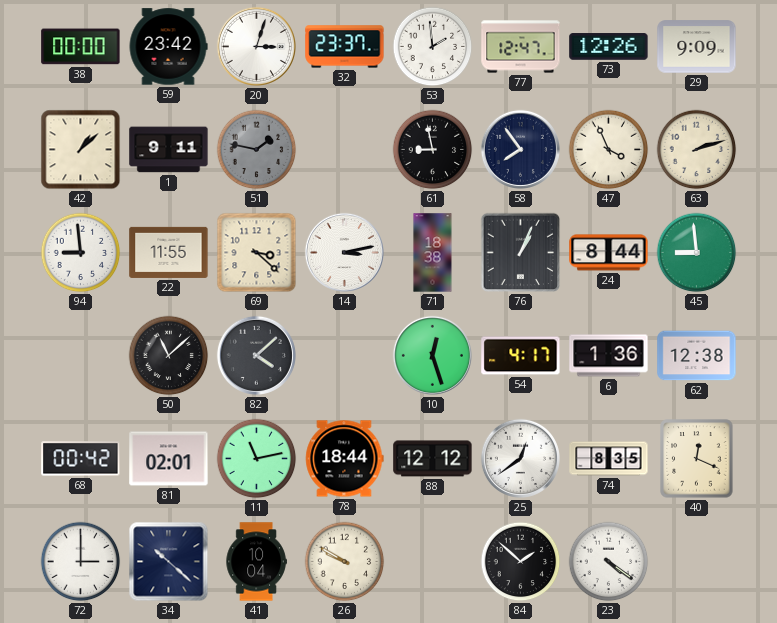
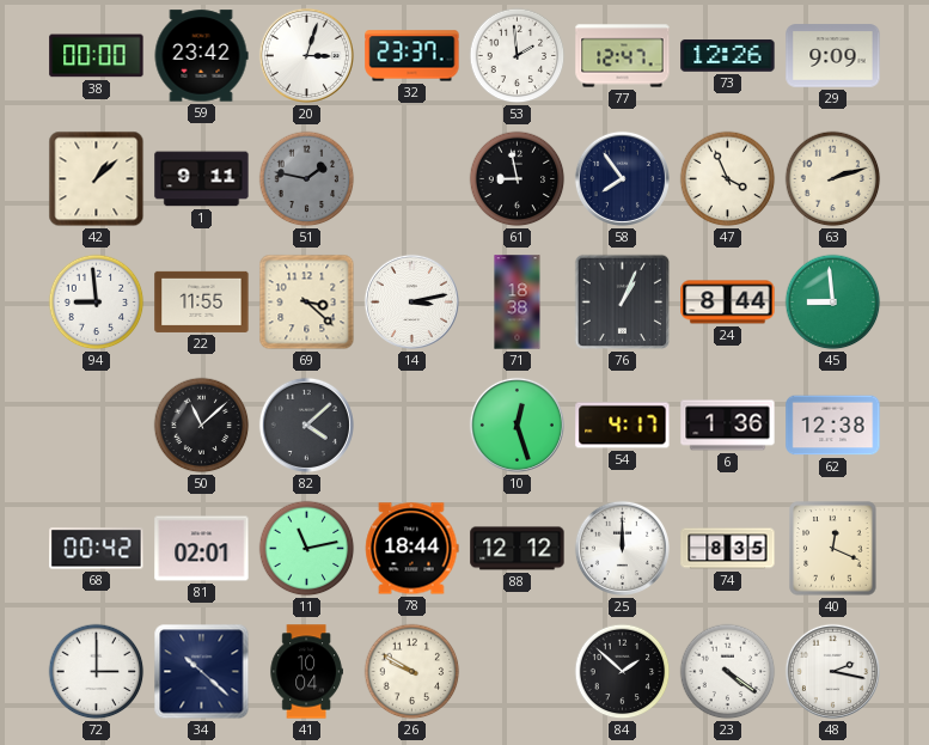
25: 12:39 -> 12:00 (622, 548)
48: none -> 2:17 (832, 671)
